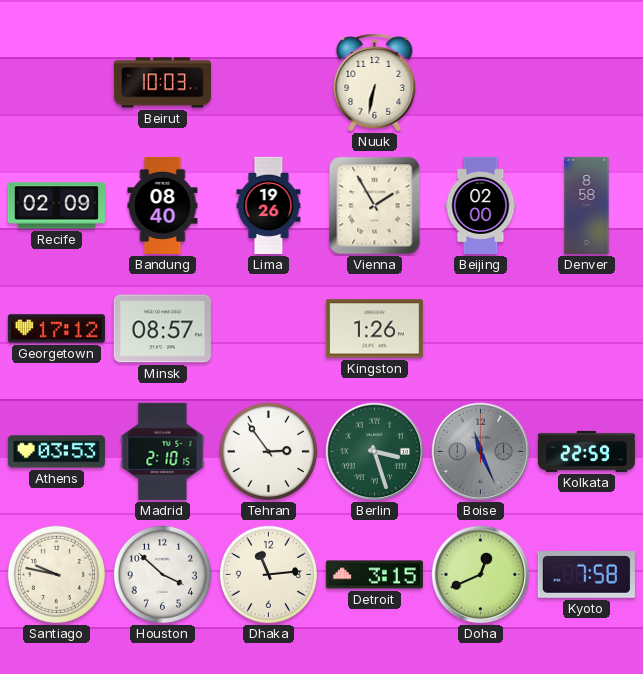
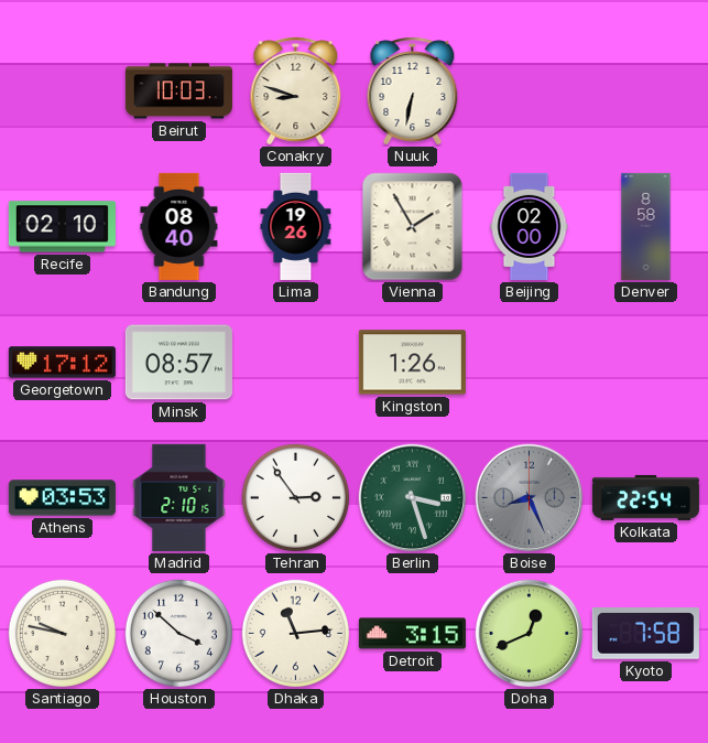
Conakry: none -> 8:48 (296, 91)
Recife: 02:09 -> 02:10 (62, 227)
Boise: 11:26 -> 8:26 (530, 498)
Kolkata: 22:59 -> 22:54 (645, 497)
